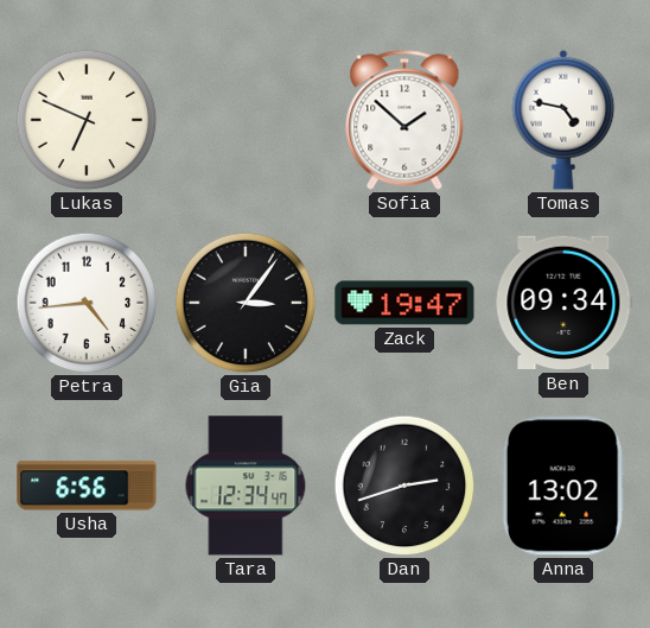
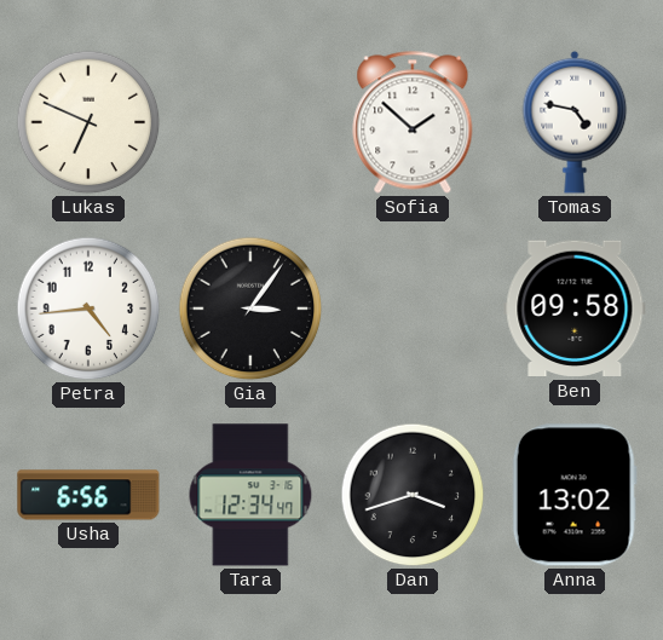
Zack: 19:47 -> none (404, 303)
Ben: 09:34 -> 09:58 (575, 309)
Dan: 2:42 -> 3:42 (413, 495)
